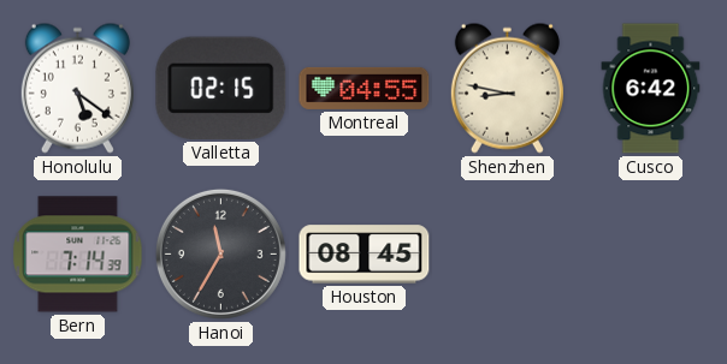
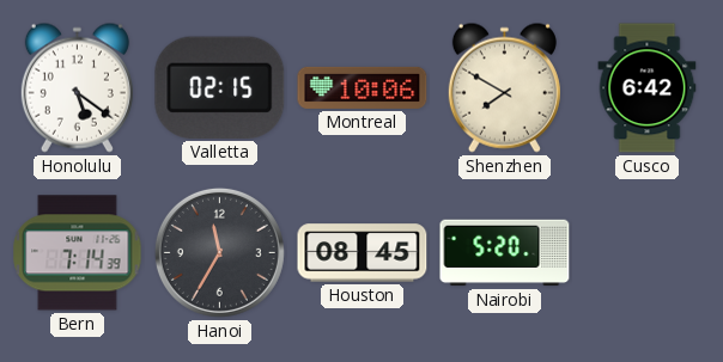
Montreal: 04:55 -> 10:06 (363, 87)
Shenzhen: 8:47 -> 7:50 (504, 87)
Nairobi: none -> 5:20 (505, 253)
